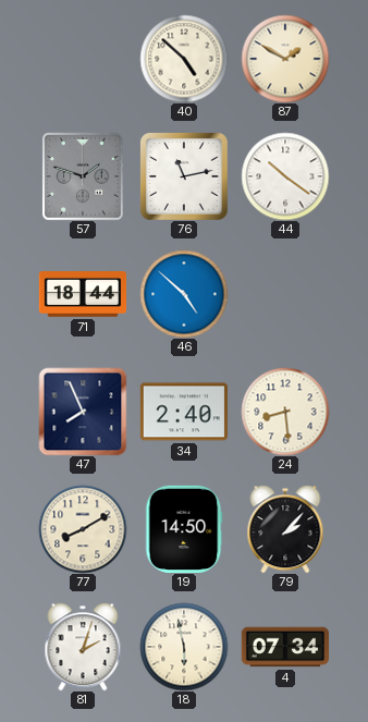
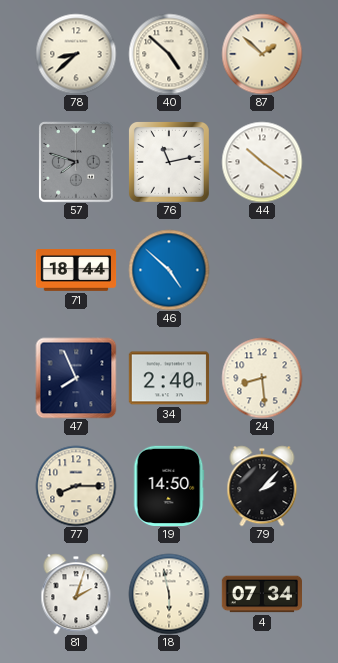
78: none -> 8:38 (76, 54)
87: 1:50 -> 1:52 (262, 54)
57: 1:48 -> 7:48 (76, 162)
77: 8:10 -> 8:15 (76, 486)
